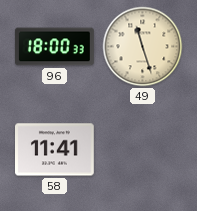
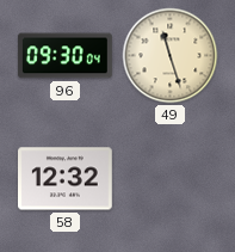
96: 18:00 -> 09:30 (66, 56)
58: 11:41 -> 12:32 (66, 179)
